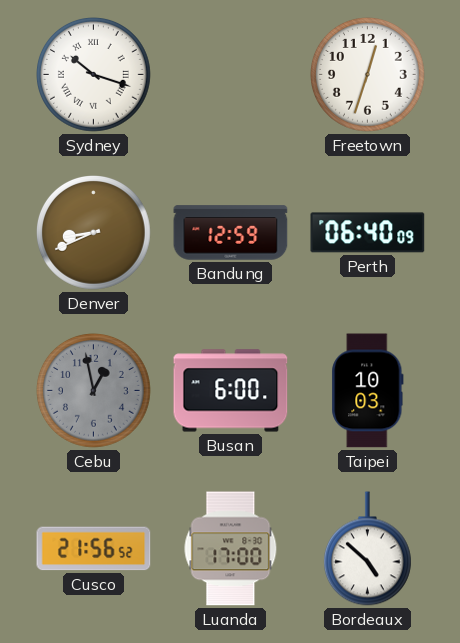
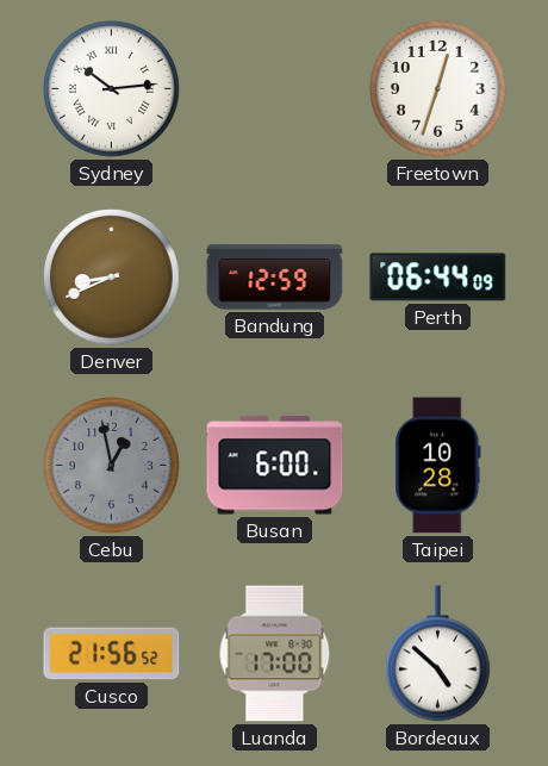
Sydney: 10:18 -> 10:14 (112, 89)
Perth: 06:40 -> 06:44 (438, 278)
Taipei: 10:03 -> 10:28 (438, 466)
